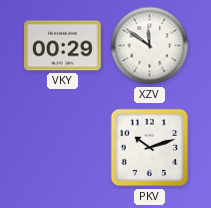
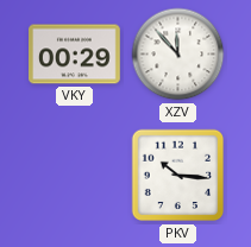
XZV: 11:51 -> 11:53 (178, 55)
PKV: 10:12 -> 10:16 (178, 176)
